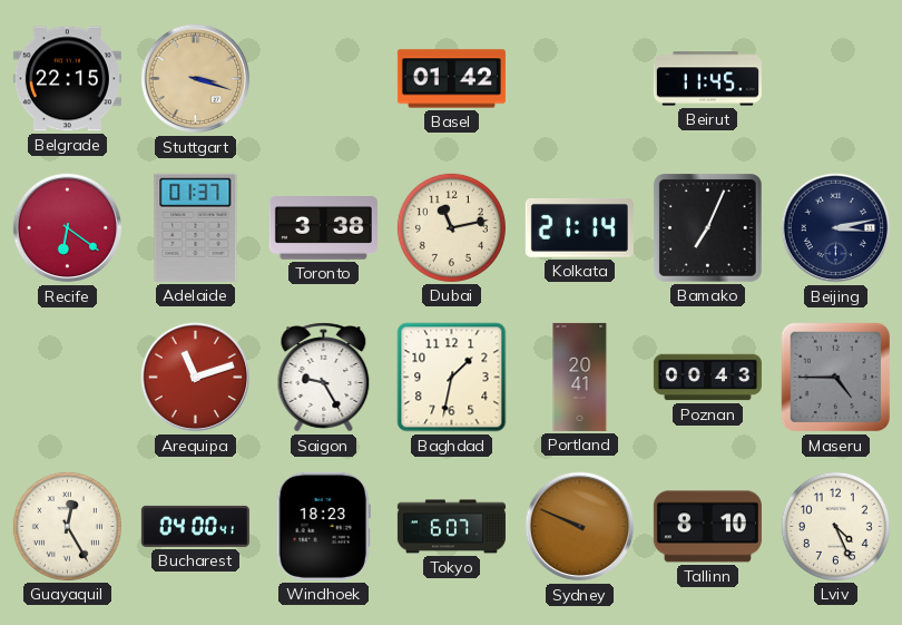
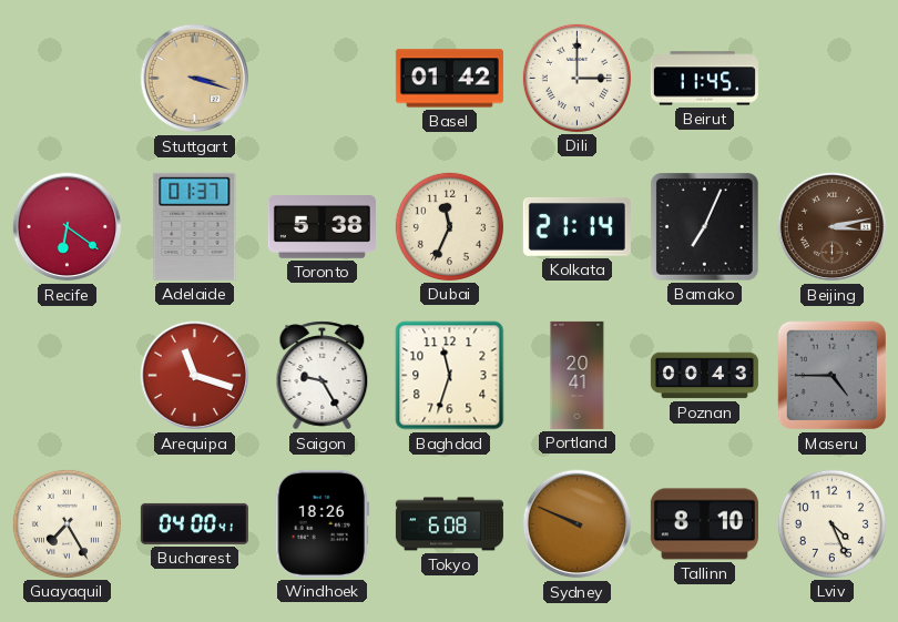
Belgrade: 22:15 -> none (67, 79)
Dili: none -> 3:00 (576, 78)
Toronto: 3:38 -> 5:38 (322, 227)
Dubai: 11:13 -> 11:34 (449, 226)
Beijing dial: navy -> brown (833, 227)
Arequipa: 11:12 -> 11:18 (195, 376)
Baghdad: 1:32 -> 11:33 (450, 376)
Guayaquil: 12:25 -> 7:25 (67, 523)
Windhoek: 18:23 -> 18:26 (322, 523)
Tokyo: 6:07 -> 6:08 (449, 524)
